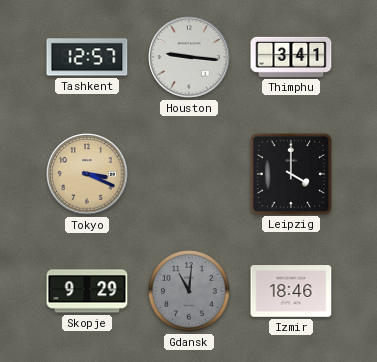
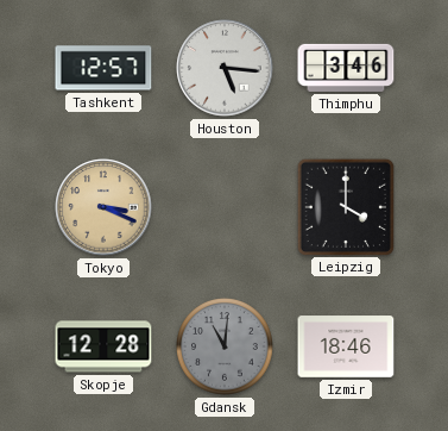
Houston: 9:16 -> 5:16 (225, 68)
Thimphu: 3:41 -> 3:46 (346, 68)
Skopje: 9:29 -> 12:28 (103, 346)
